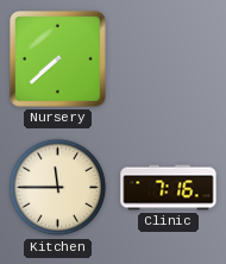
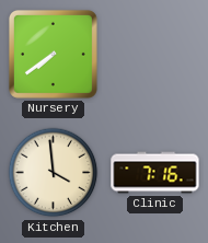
Nursery: 7:38 -> 7:39 (53, 54)
Kitchen: 11:45 -> 3:59 (54, 173)
